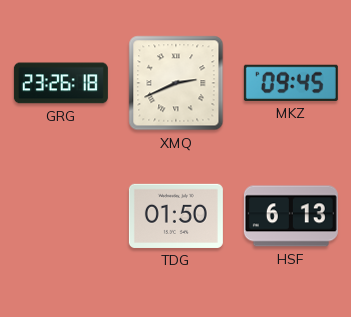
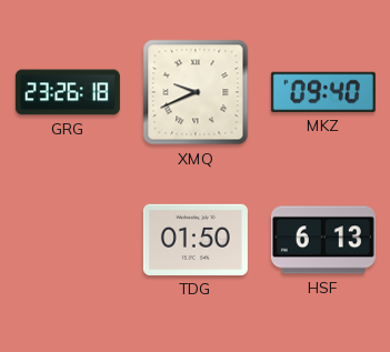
XMQ: 2:41 -> 9:41 (196, 92)
MKZ: 09:45 -> 09:40 (323, 92)
